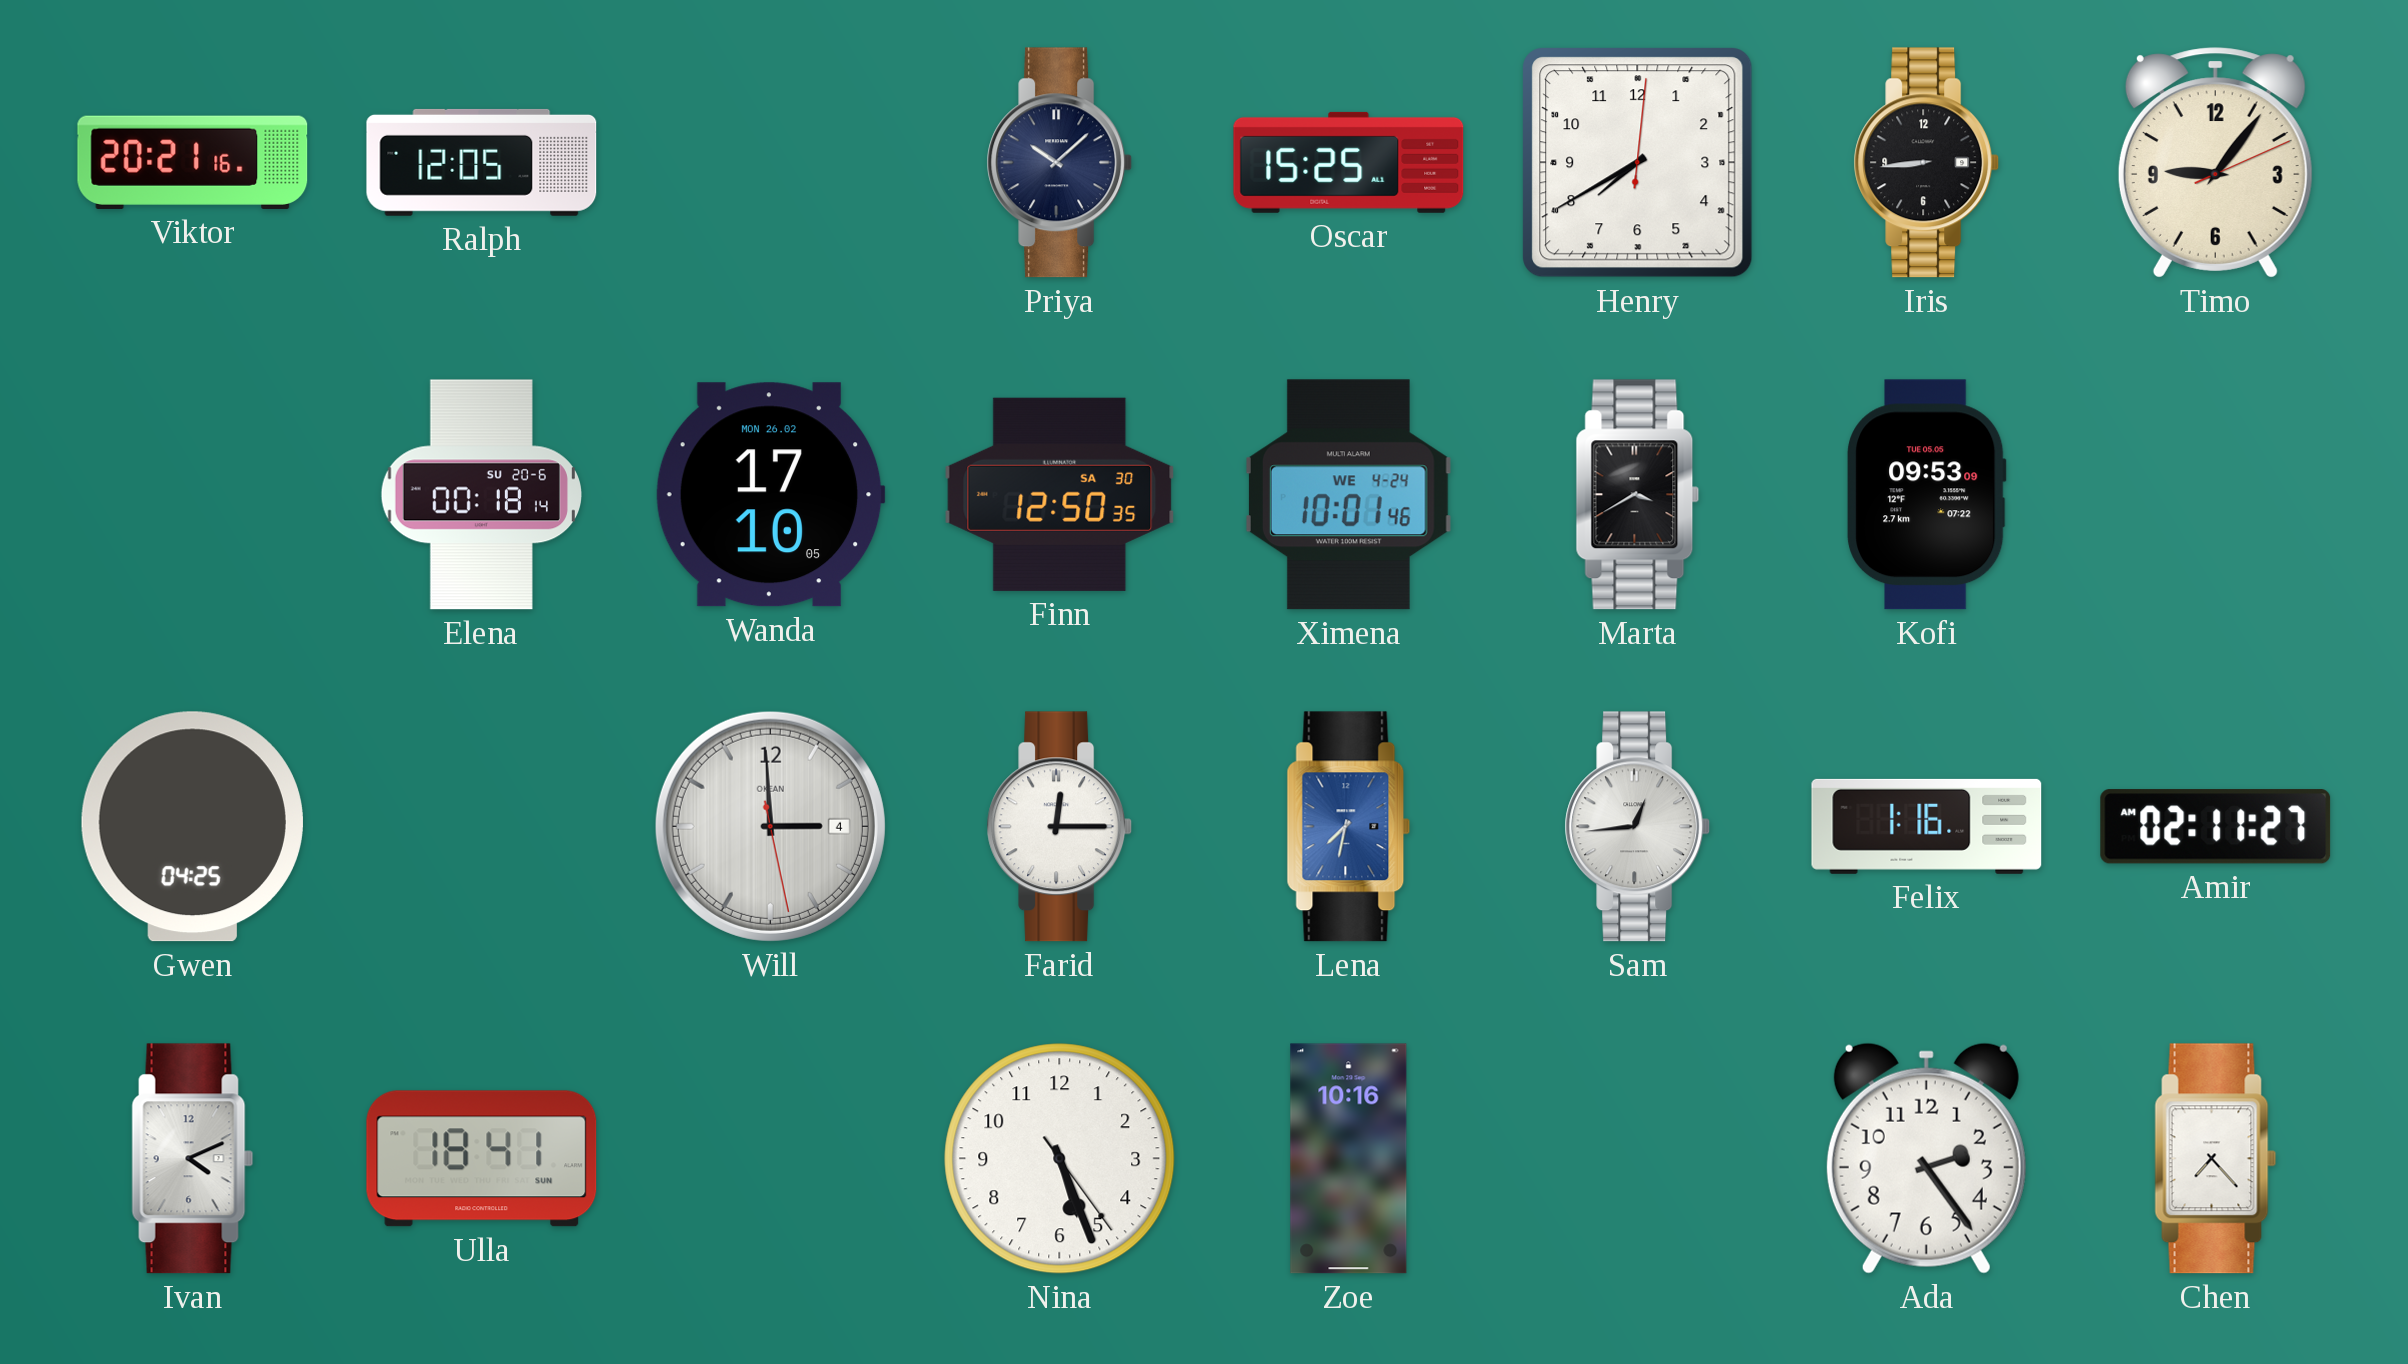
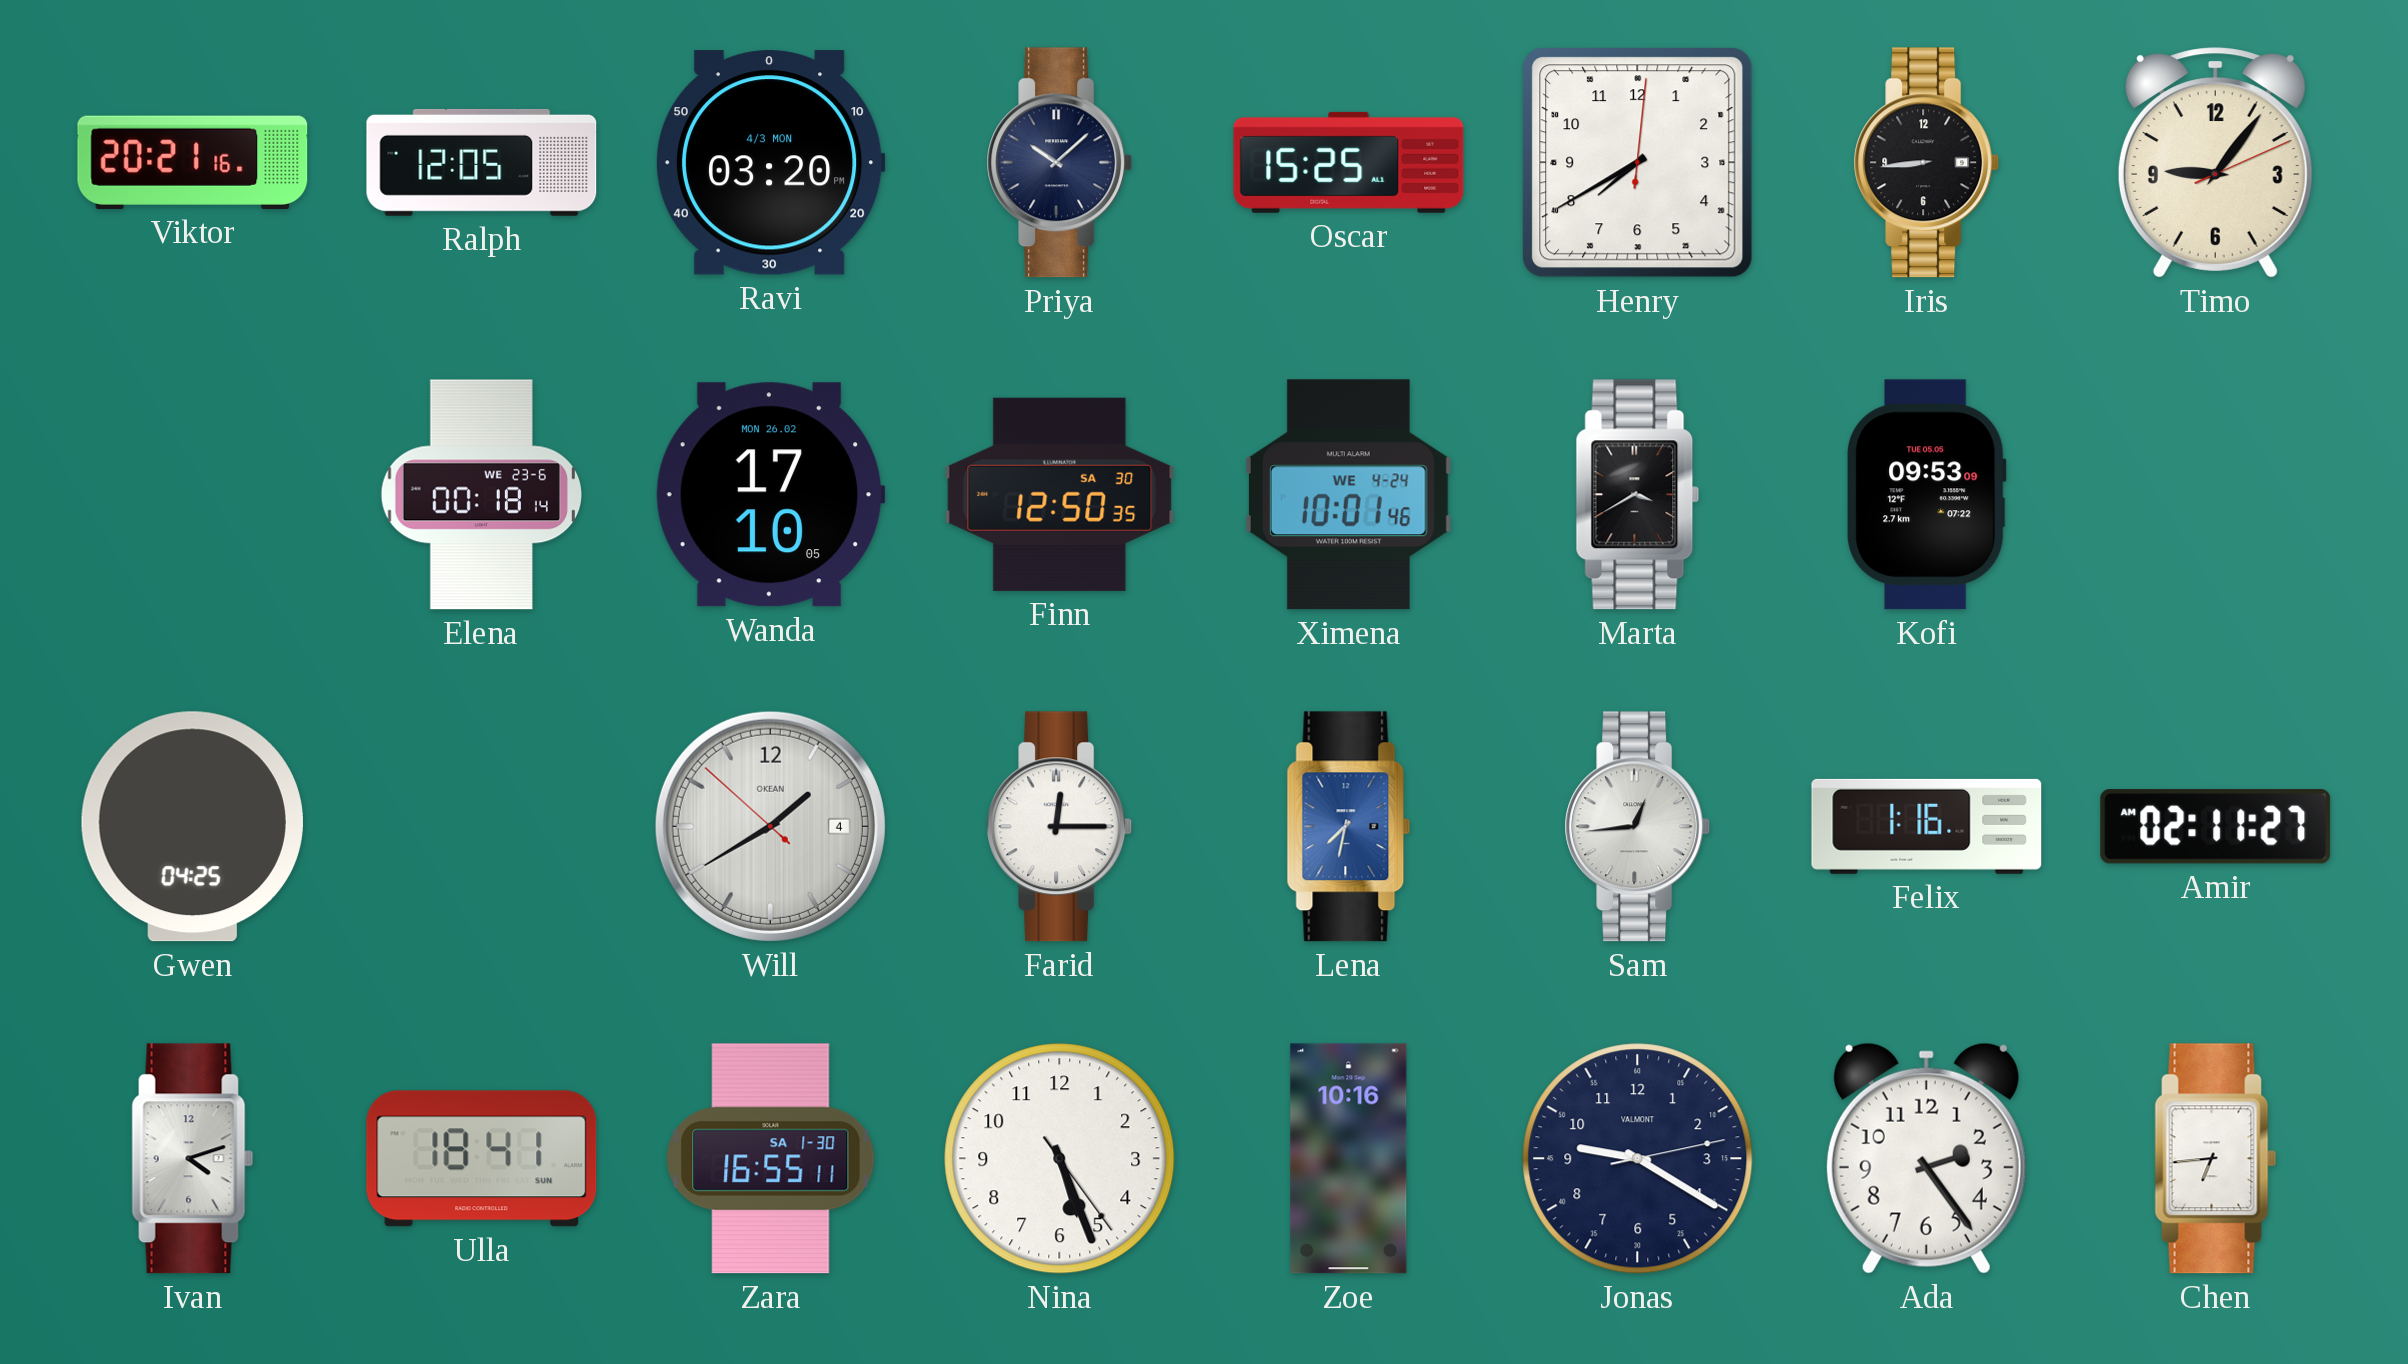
Ravi: none -> 03:20 (770, 163)
Elena date: SU 20-6 -> WE 23-6 (481, 495)
Will: 2:59 -> 1:39 (770, 826)
Ivan: 4:11 -> 4:12 (193, 1159)
Zara: none -> 16:55 (771, 1159)
Jonas: none -> 9:20 (1638, 1159)
Chen: 7:23 -> 6:44 (2216, 1159)
